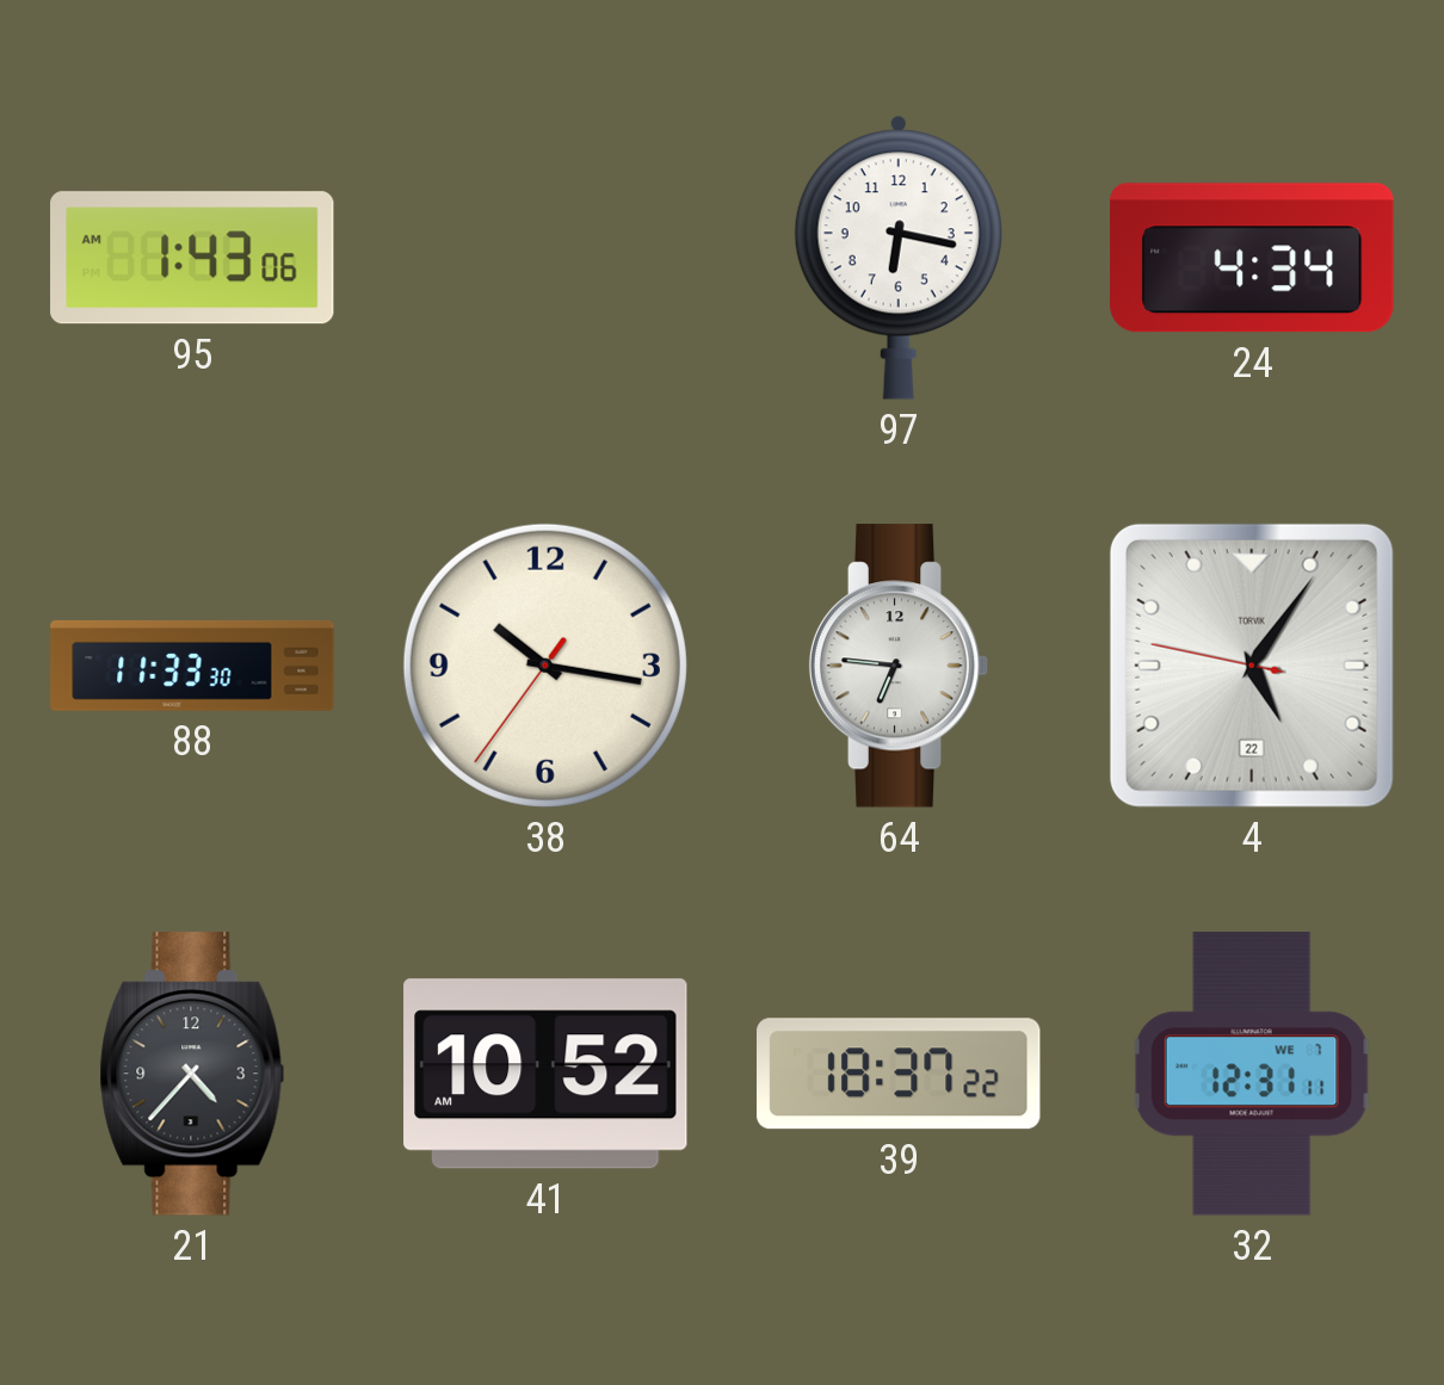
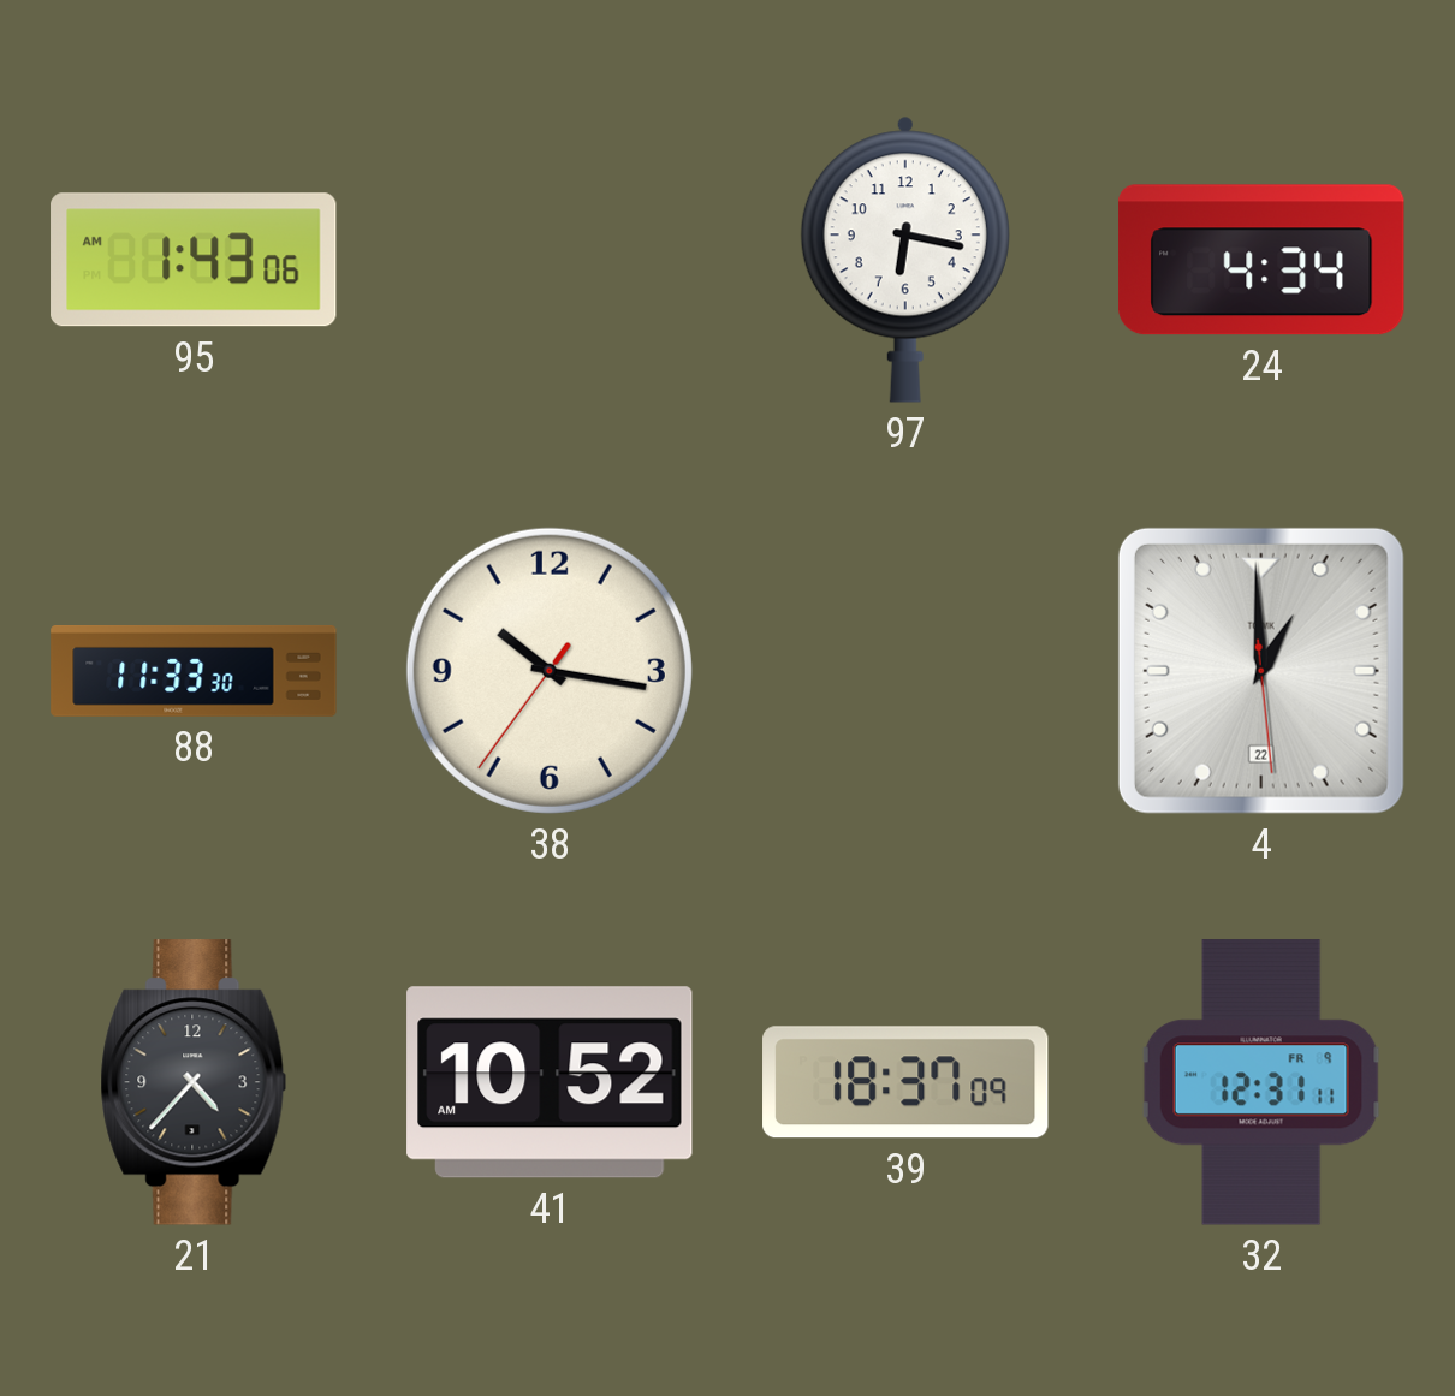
64: 6:46 -> none (899, 666)
4: 5:05 -> 12:59 (1261, 671)
39: 18:37:22 -> 18:37:09 (905, 1082)
32 date: WE 7 -> FR 9 (1261, 1082)
